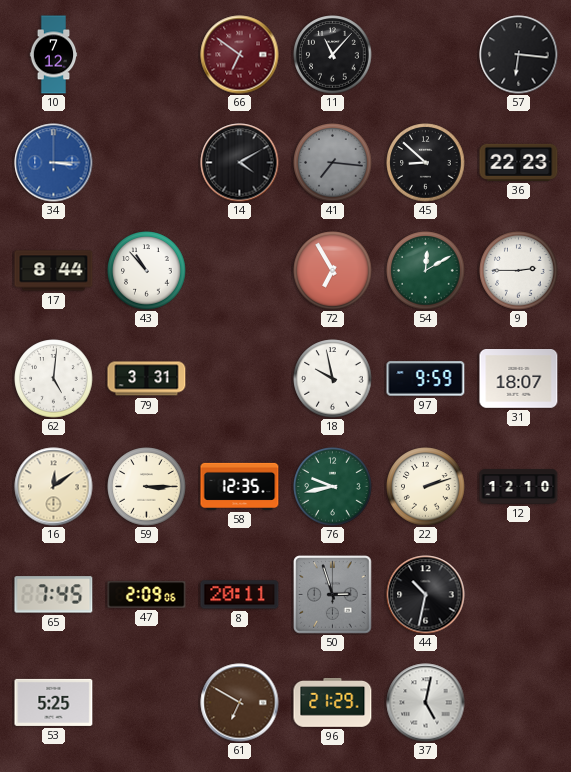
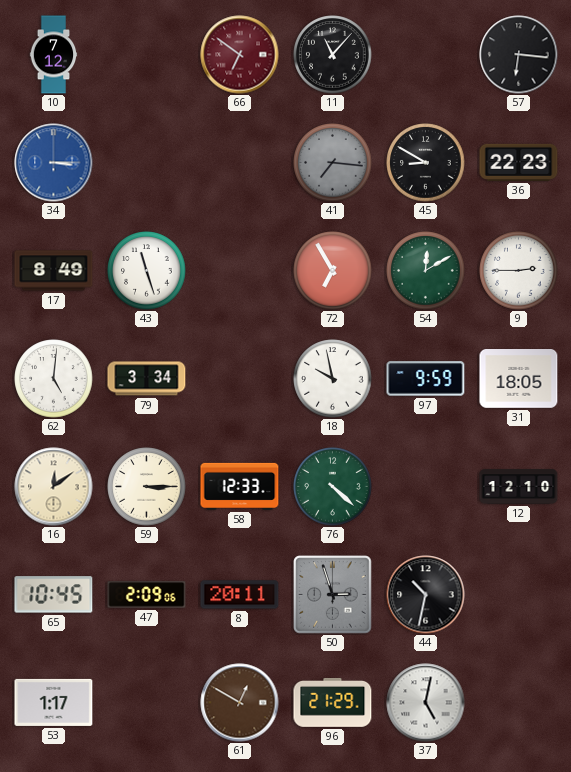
14: 4:10 -> none (240, 163)
45: 8:52 -> 8:50 (426, 163)
17: 8:44 -> 8:49 (54, 271)
43: 10:53 -> 11:27 (147, 271)
79: 3:31 -> 3:34 (147, 379)
31: 18:07 -> 18:05 (519, 379)
58: 12:35 -> 12:33 (240, 486)
76: 9:43 -> 4:22 (333, 487)
22: 2:12 -> none (426, 487)
65: 7:45 -> 10:45 (54, 595)
53: 5:25 -> 1:17 (54, 702)
61: 6:50 -> 12:50 (240, 703)
